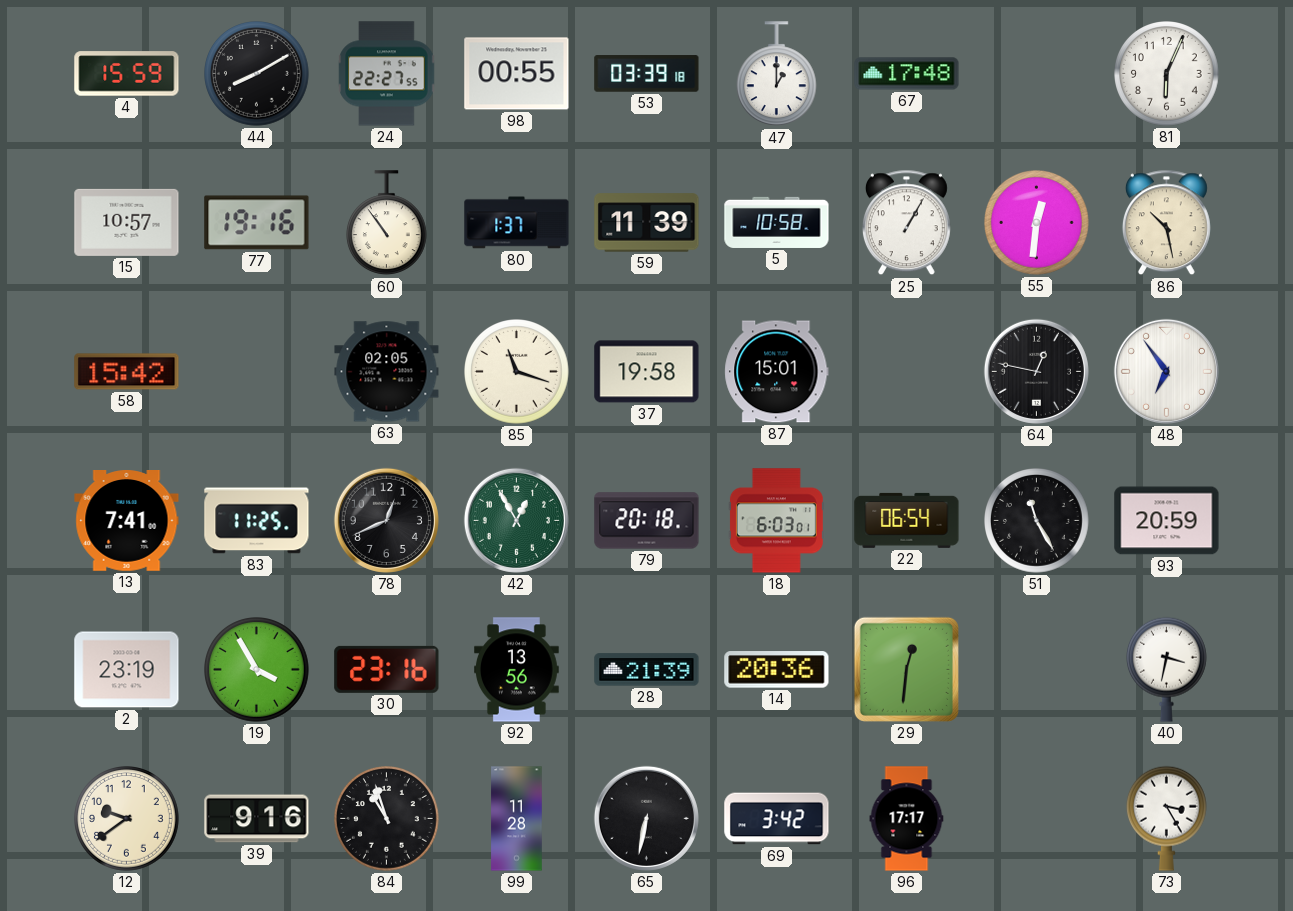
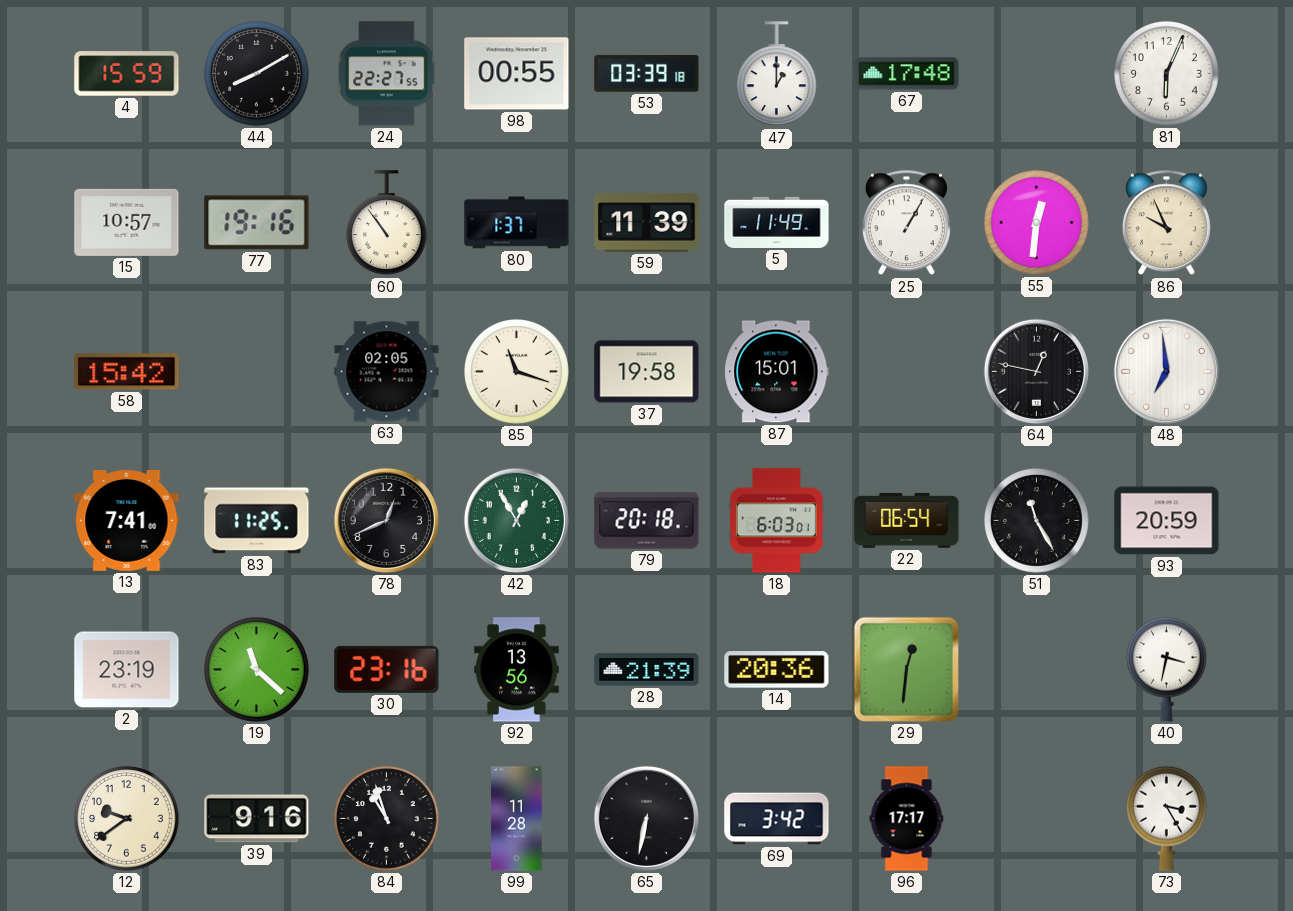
5: 10:58 -> 11:49 (777, 222)
86: 10:28 -> 9:56 (1166, 223)
48: 6:54 -> 6:59 (1166, 371)
19: 3:55 -> 11:22 (257, 670)
